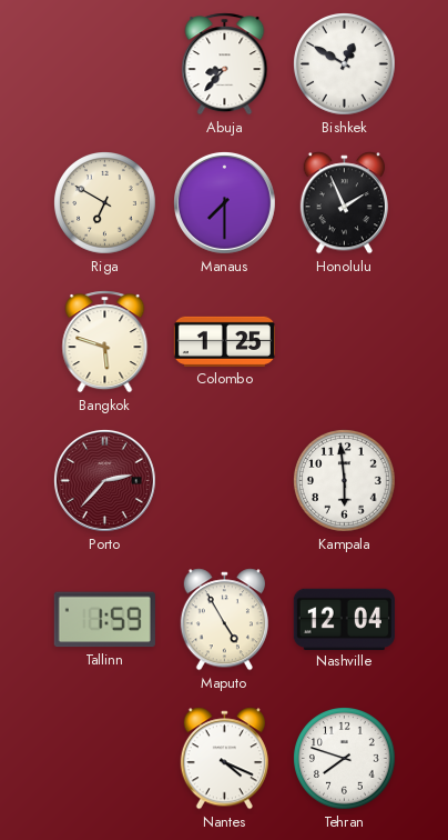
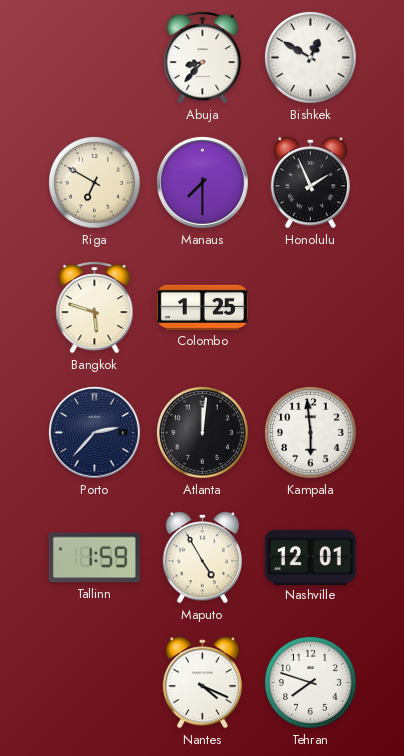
Porto dial: burgundy -> navy (95, 433)
Atlanta: none -> 12:01 (203, 433)
Nashville: 12:04 -> 12:01 (310, 557)
